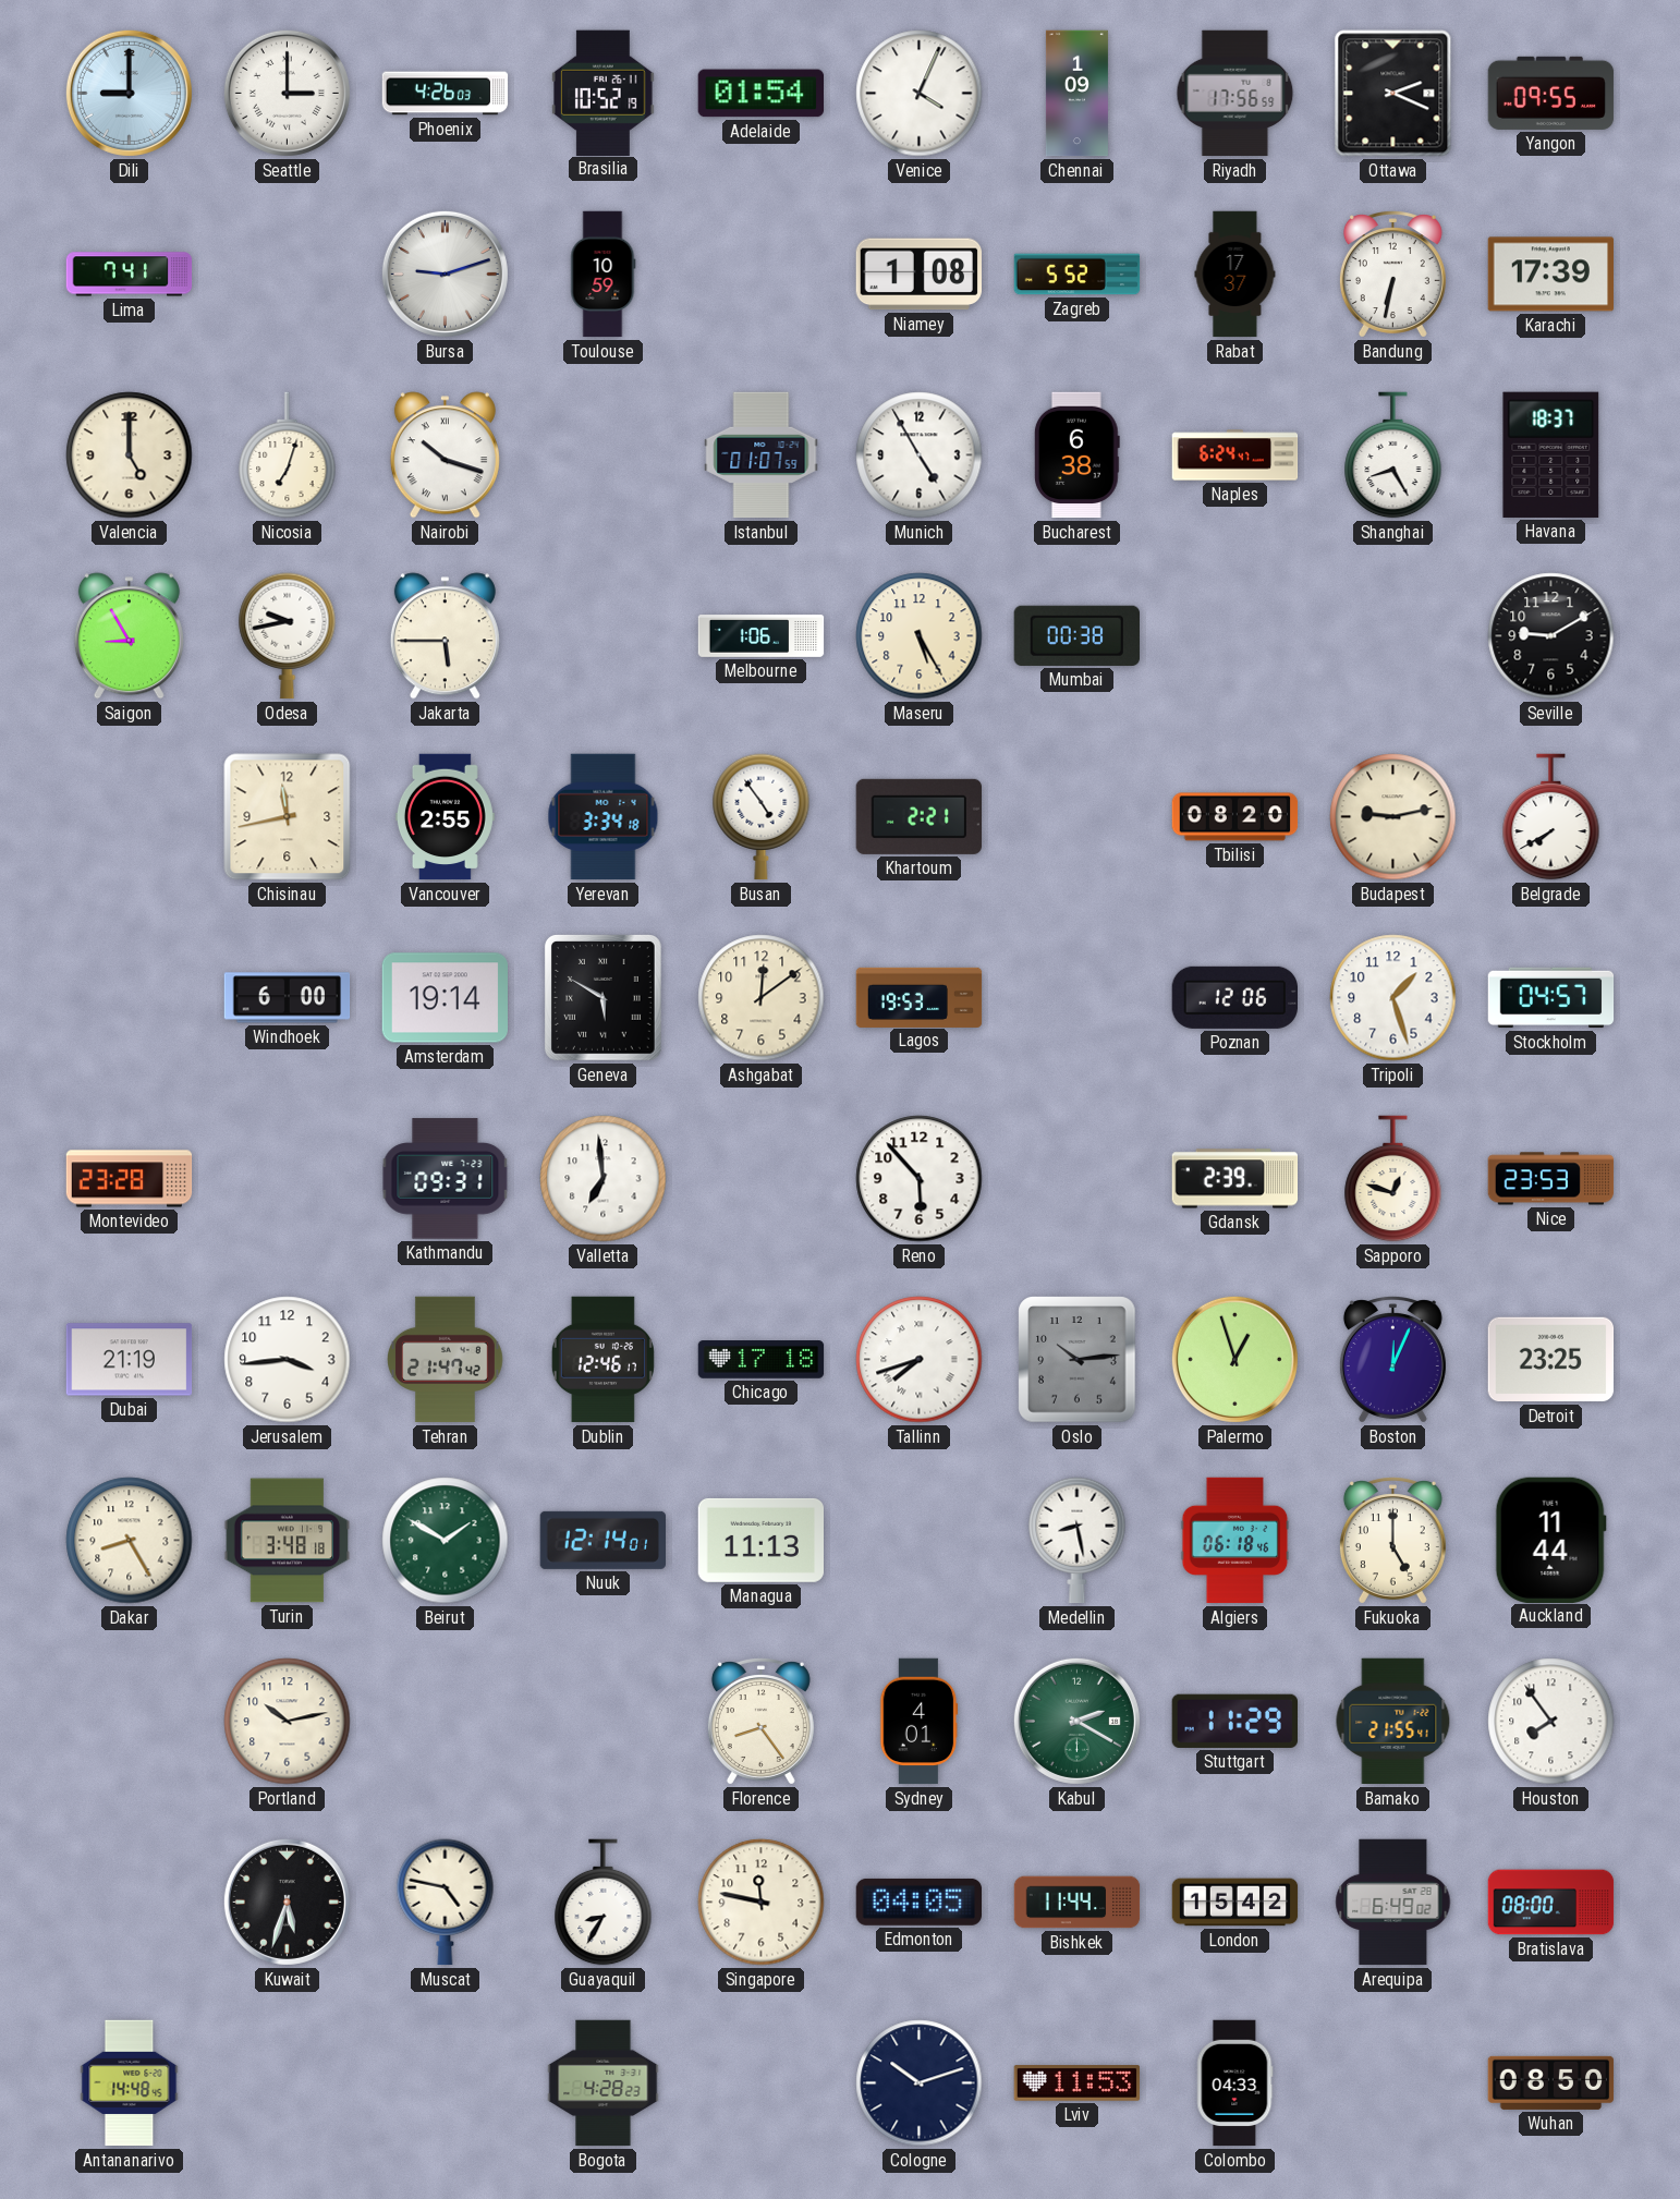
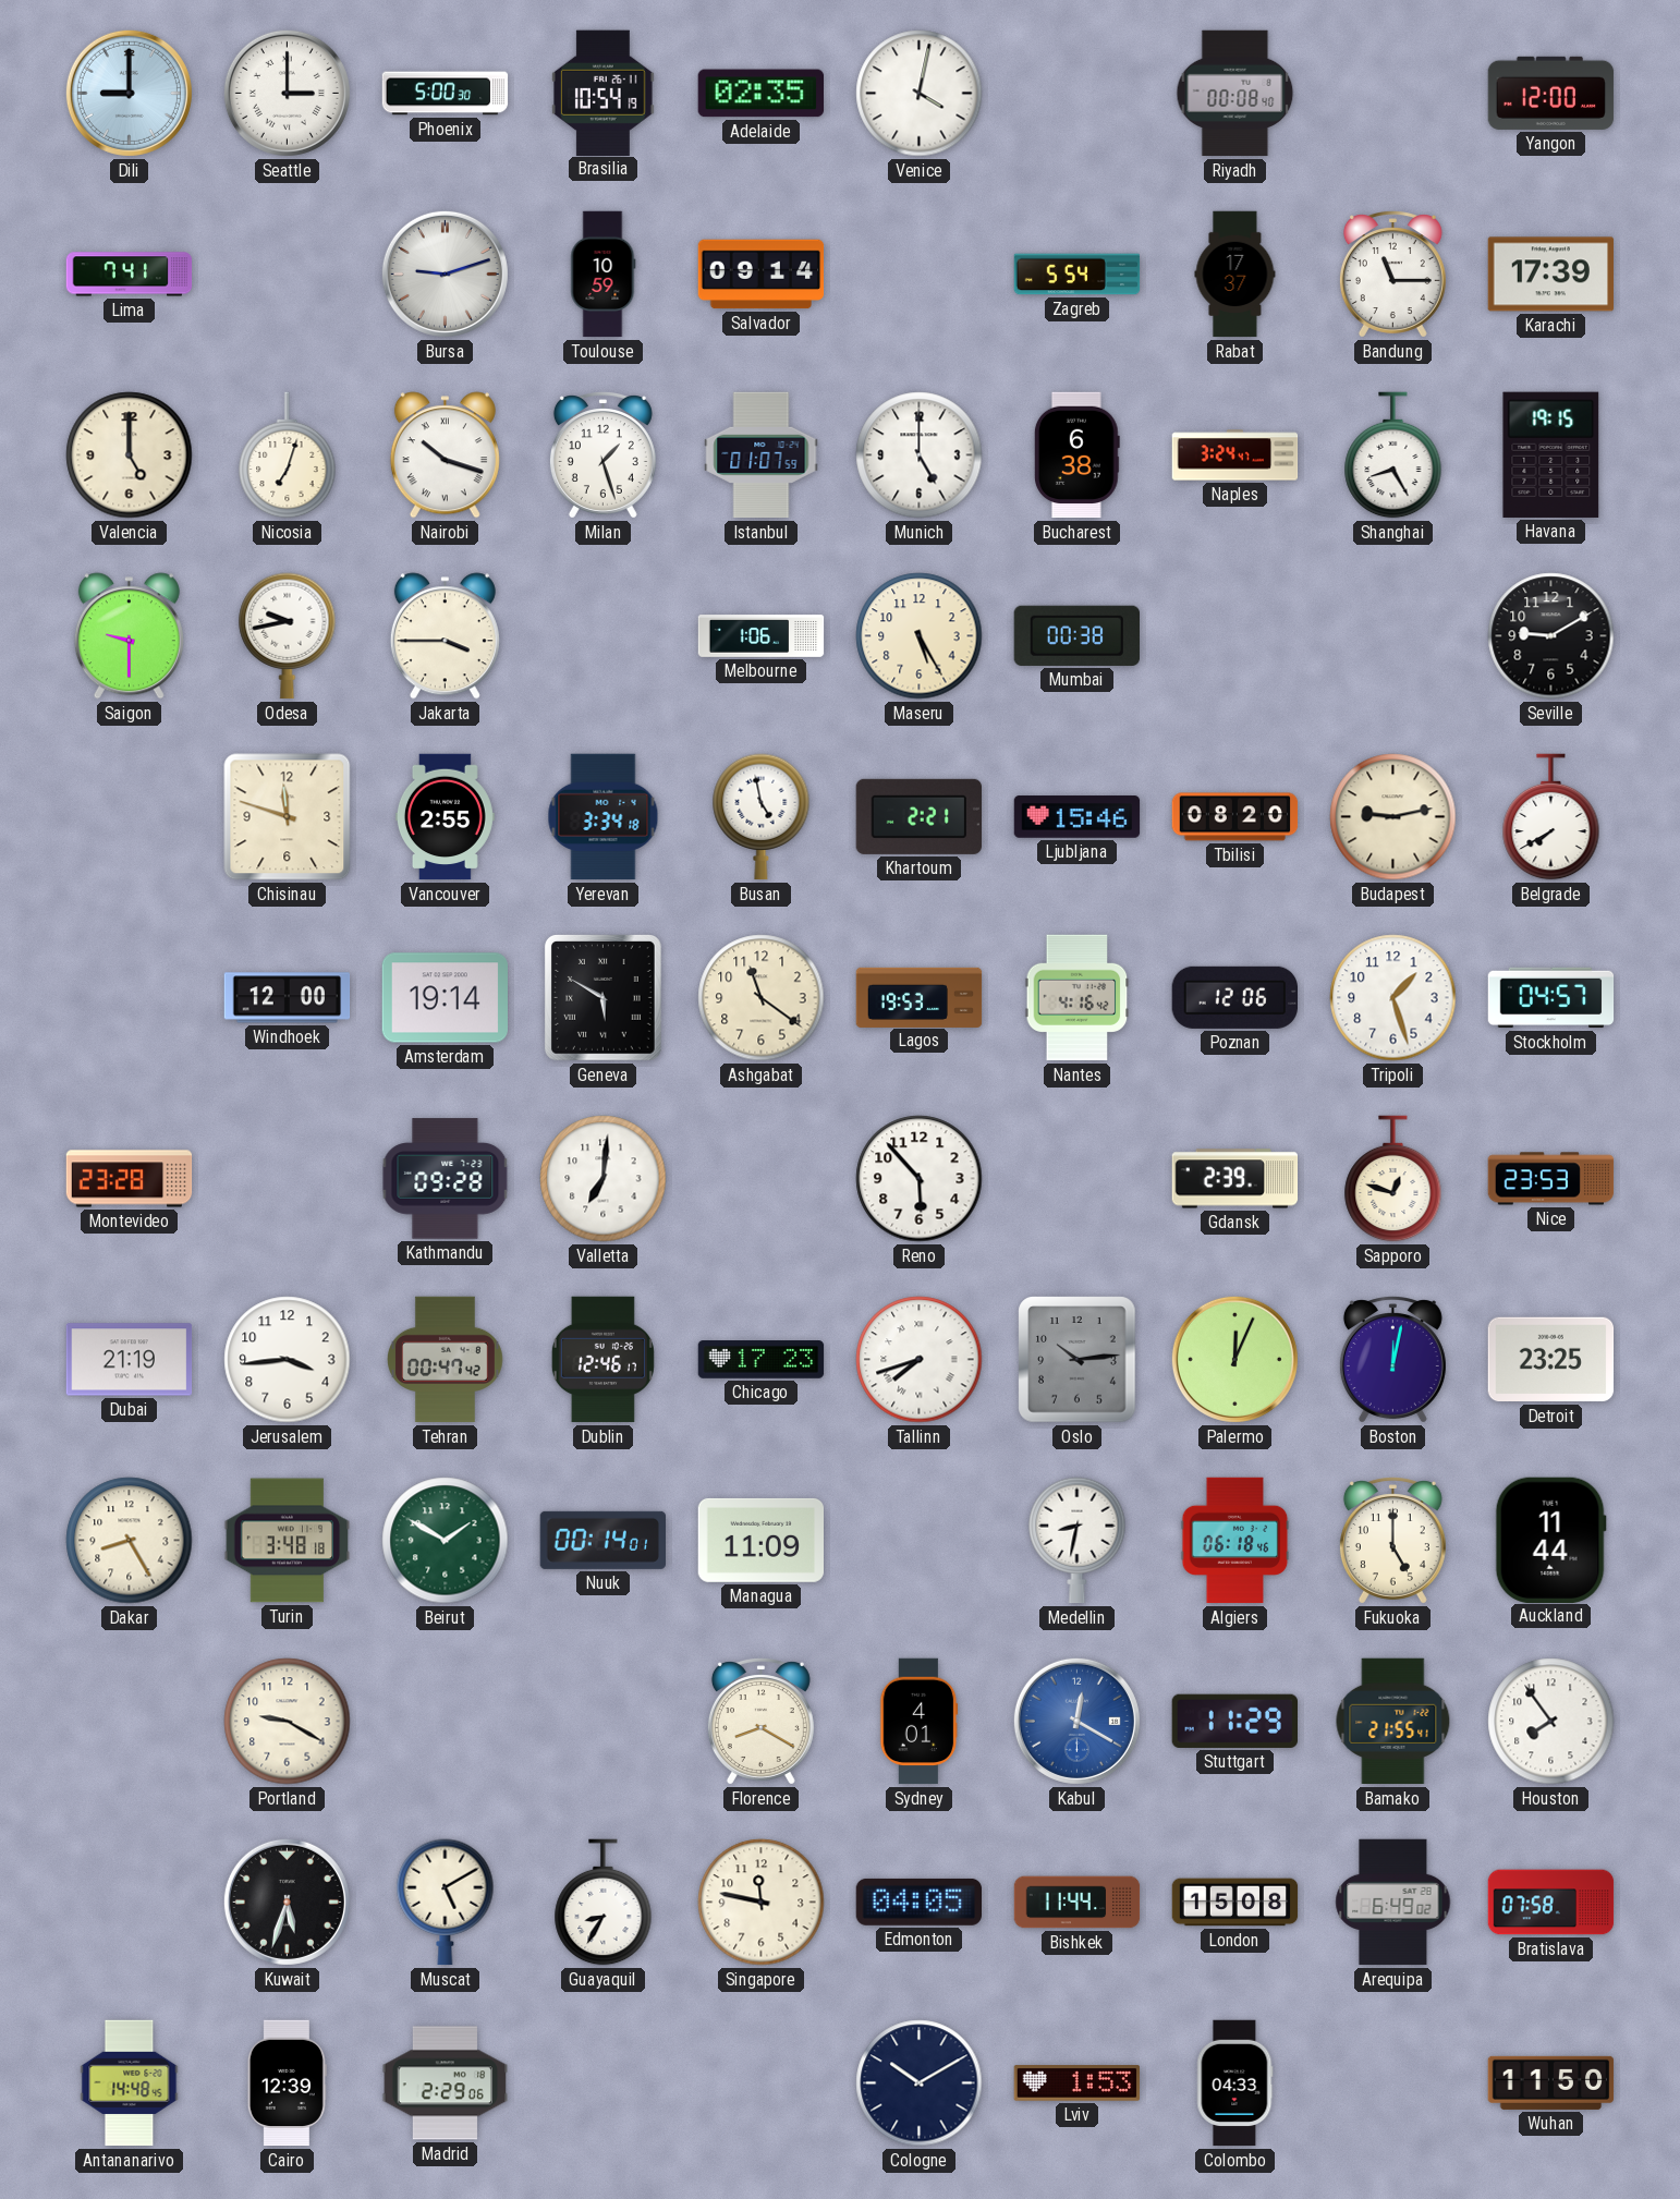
Phoenix: 4:26 -> 5:00 (446, 94)
Brasilia: 10:52 -> 10:54 (602, 93)
Adelaide: 01:54 -> 02:35 (760, 94)
Venice: 4:04 -> 4:02 (920, 94)
Chennai: 1:09 -> none (1076, 94)
Riyadh: 17:56 -> 00:08 (1235, 94)
Ottawa: 2:19 -> none (1393, 94)
Yangon: 09:55 -> 12:00 (1551, 93)
Salvador: none -> 09:14 (762, 275)
Niamey: 1:08 -> none (918, 275)
Zagreb: 5:52 -> 5:54 (1078, 275)
Bandung: 6:32 -> 11:15 (1392, 275)
Milan: none -> 1:27 (602, 455)
Munich: 4:55 -> 5:00 (920, 455)
Naples: 6:24 -> 3:24 (1235, 455)
Havana: 18:37 -> 19:15 (1551, 454)
Saigon: 8:55 -> 9:30 (129, 636)
Jakarta: 5:45 -> 3:45 (445, 636)
Chisinau: 11:43 -> 11:48 (288, 817)
Busan: 4:54 -> 4:58 (762, 817)
Ljubljana: none -> 15:46 (1078, 817)
Windhoek: 6:00 -> 12:00 (288, 998)
Ashgabat: 12:09 -> 11:21 (762, 998)
Nantes: none -> 4:16 (1078, 998)
Kathmandu: 09:31 -> 09:28 (446, 1179)
Valletta: 6:59 -> 7:01 (604, 1179)
Tehran: 21:47 -> 00:47 (446, 1360)
Chicago: 17:18 -> 17:23 (762, 1360)
Palermo: 12:57 -> 12:04 (1234, 1359)
Boston: 12:04 -> 12:02 (1392, 1360)
Nuuk: 12:14 -> 00:14 (602, 1540)
Managua: 11:13 -> 11:09 (760, 1540)
Medellin: 8:28 -> 8:32 (1078, 1541)
Portland: 10:13 -> 9:20 (288, 1722)
Florence: 8:24 -> 8:20 (760, 1722)
Kabul: 2:20 -> 12:20 (1076, 1721)
Kabul dial: green -> blue (1076, 1721)
Muscat: 4:47 -> 5:10 (446, 1903)
London: 15:42 -> 15:08 (1235, 1903)
Bratislava: 08:00 -> 07:58 (1551, 1903)
Cairo: none -> 12:39 (287, 2083)
Madrid: none -> 2:29 (446, 2083)
Bogota: 4:28 -> none (604, 2083)
Cologne: 10:12 -> 10:10 (920, 2083)
Lviv: 11:53 -> 1:53 (1078, 2083)
Wuhan: 08:50 -> 11:50 (1551, 2082)
